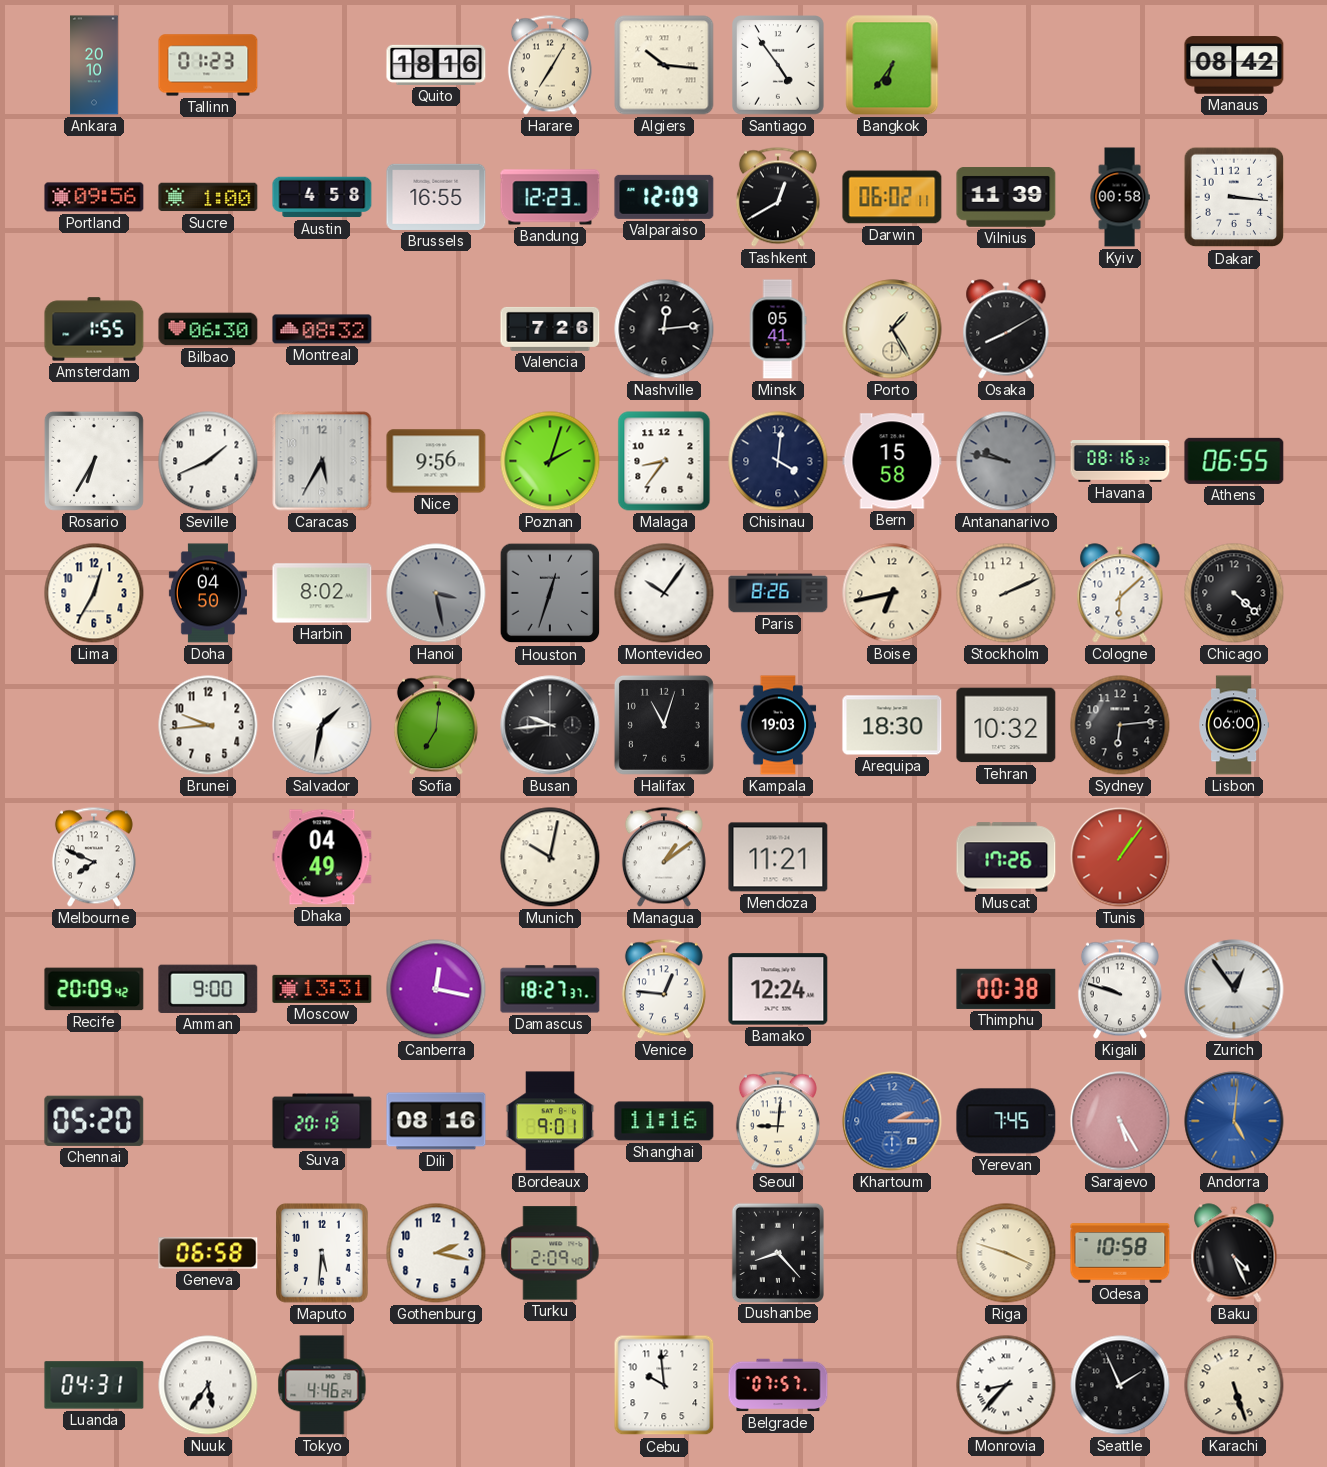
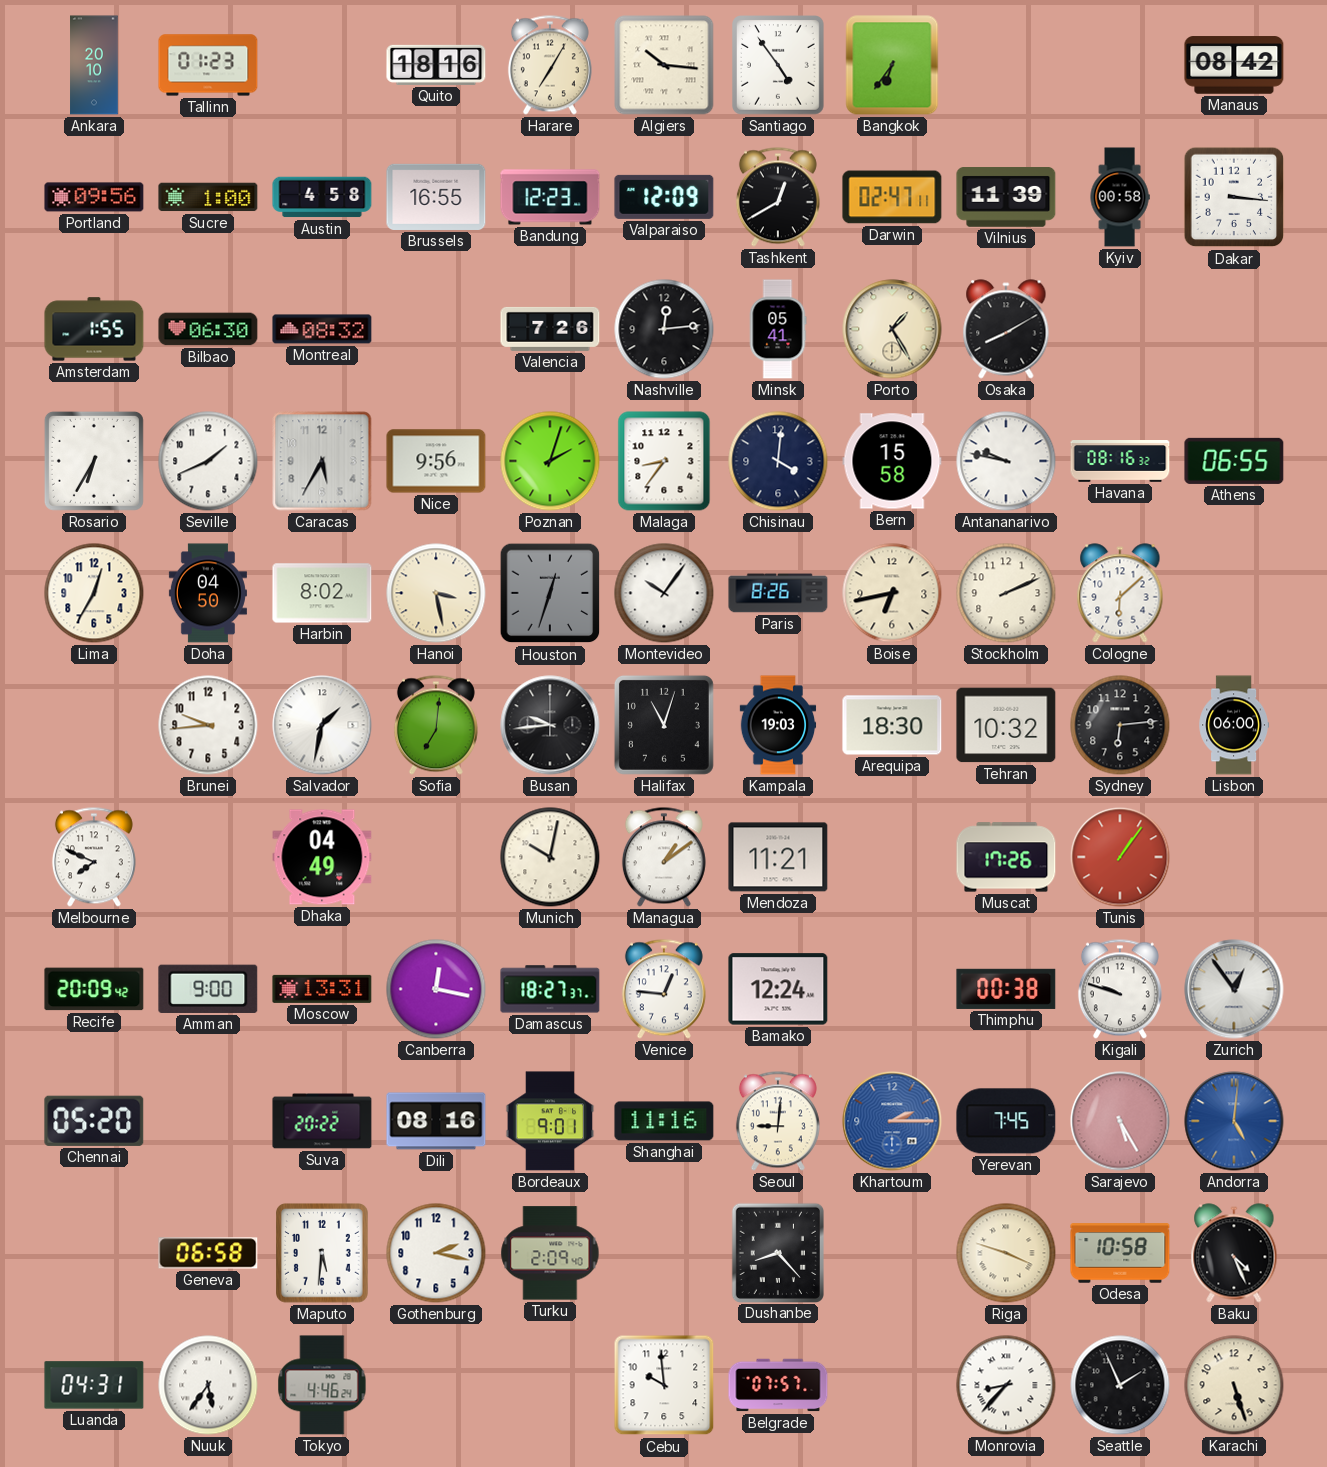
Darwin: 06:02 -> 02:47 (892, 197)
Antananarivo dial: grey -> white (1006, 461)
Hanoi dial: grey -> cream (436, 593)
Chicago: 4:22 -> none (1234, 593)
Suva: 20:19 -> 20:22 (322, 1121)
